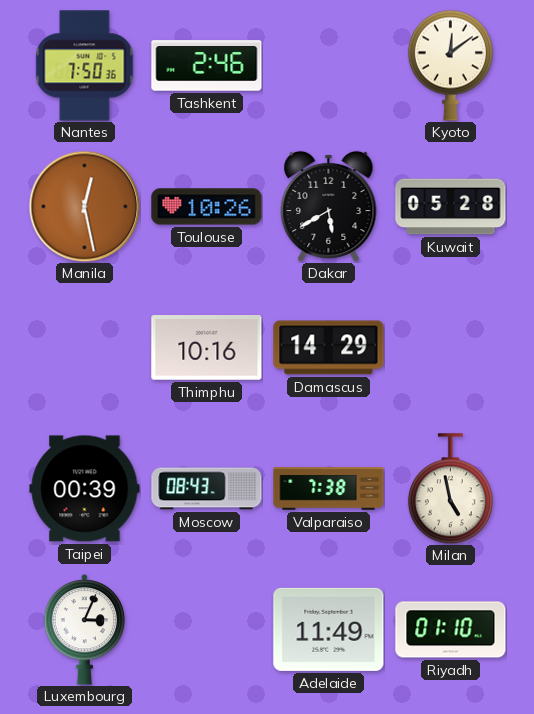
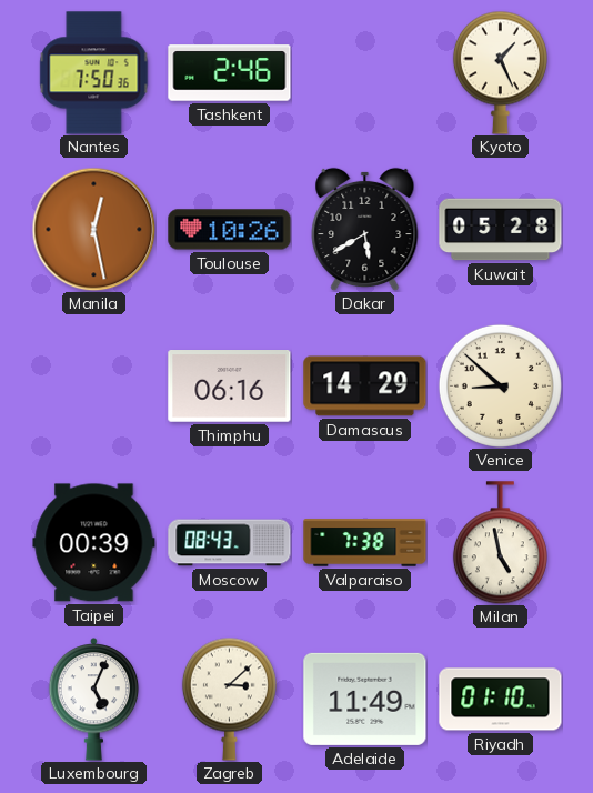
Kyoto: 12:09 -> 1:26 (500, 72)
Thimphu: 10:16 -> 06:16 (230, 387)
Venice: none -> 8:52 (500, 385)
Luxembourg: 3:04 -> 5:04 (94, 700)
Zagreb: none -> 3:08 (229, 699)
